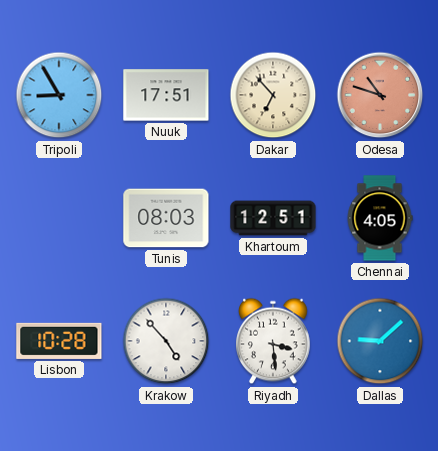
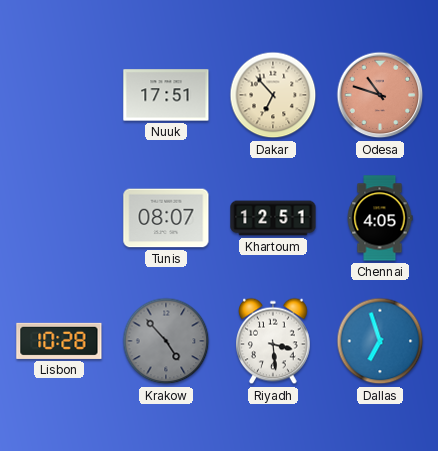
Tripoli: 8:55 -> none (59, 95)
Tunis: 08:03 -> 08:07 (166, 218)
Krakow dial: white -> grey (166, 341)
Dallas: 9:08 -> 6:57 (380, 341)
